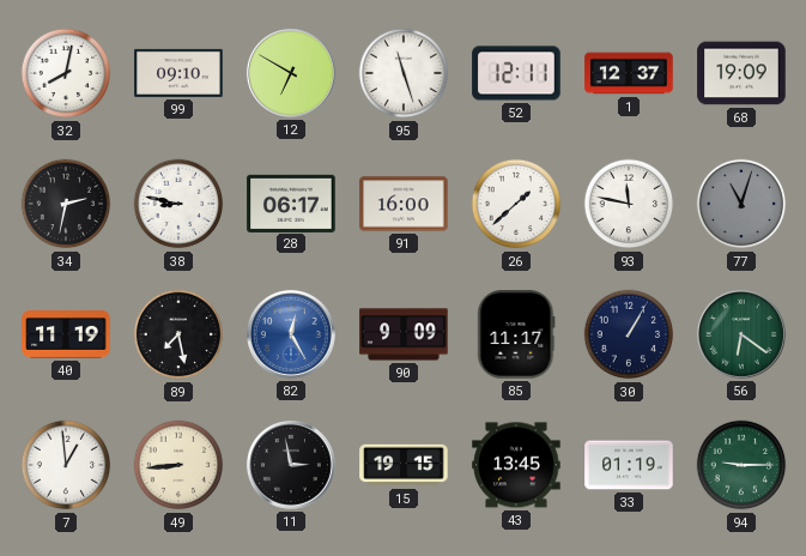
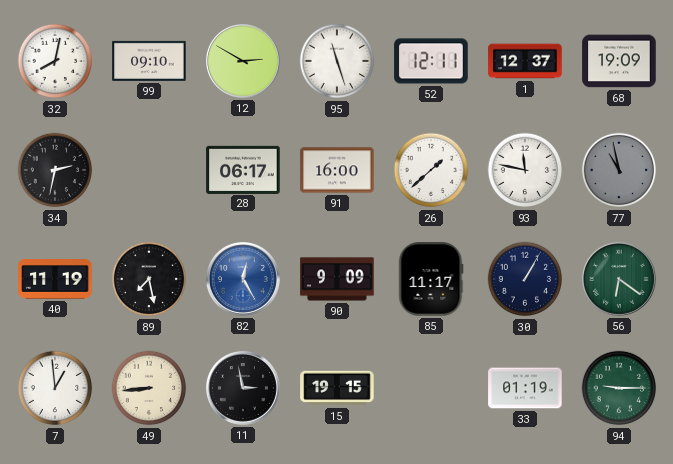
12: 6:50 -> 2:50 (243, 61)
38: 8:47 -> none (178, 204)
77: 11:03 -> 10:58 (619, 170)
43: 13:45 -> none (516, 465)
